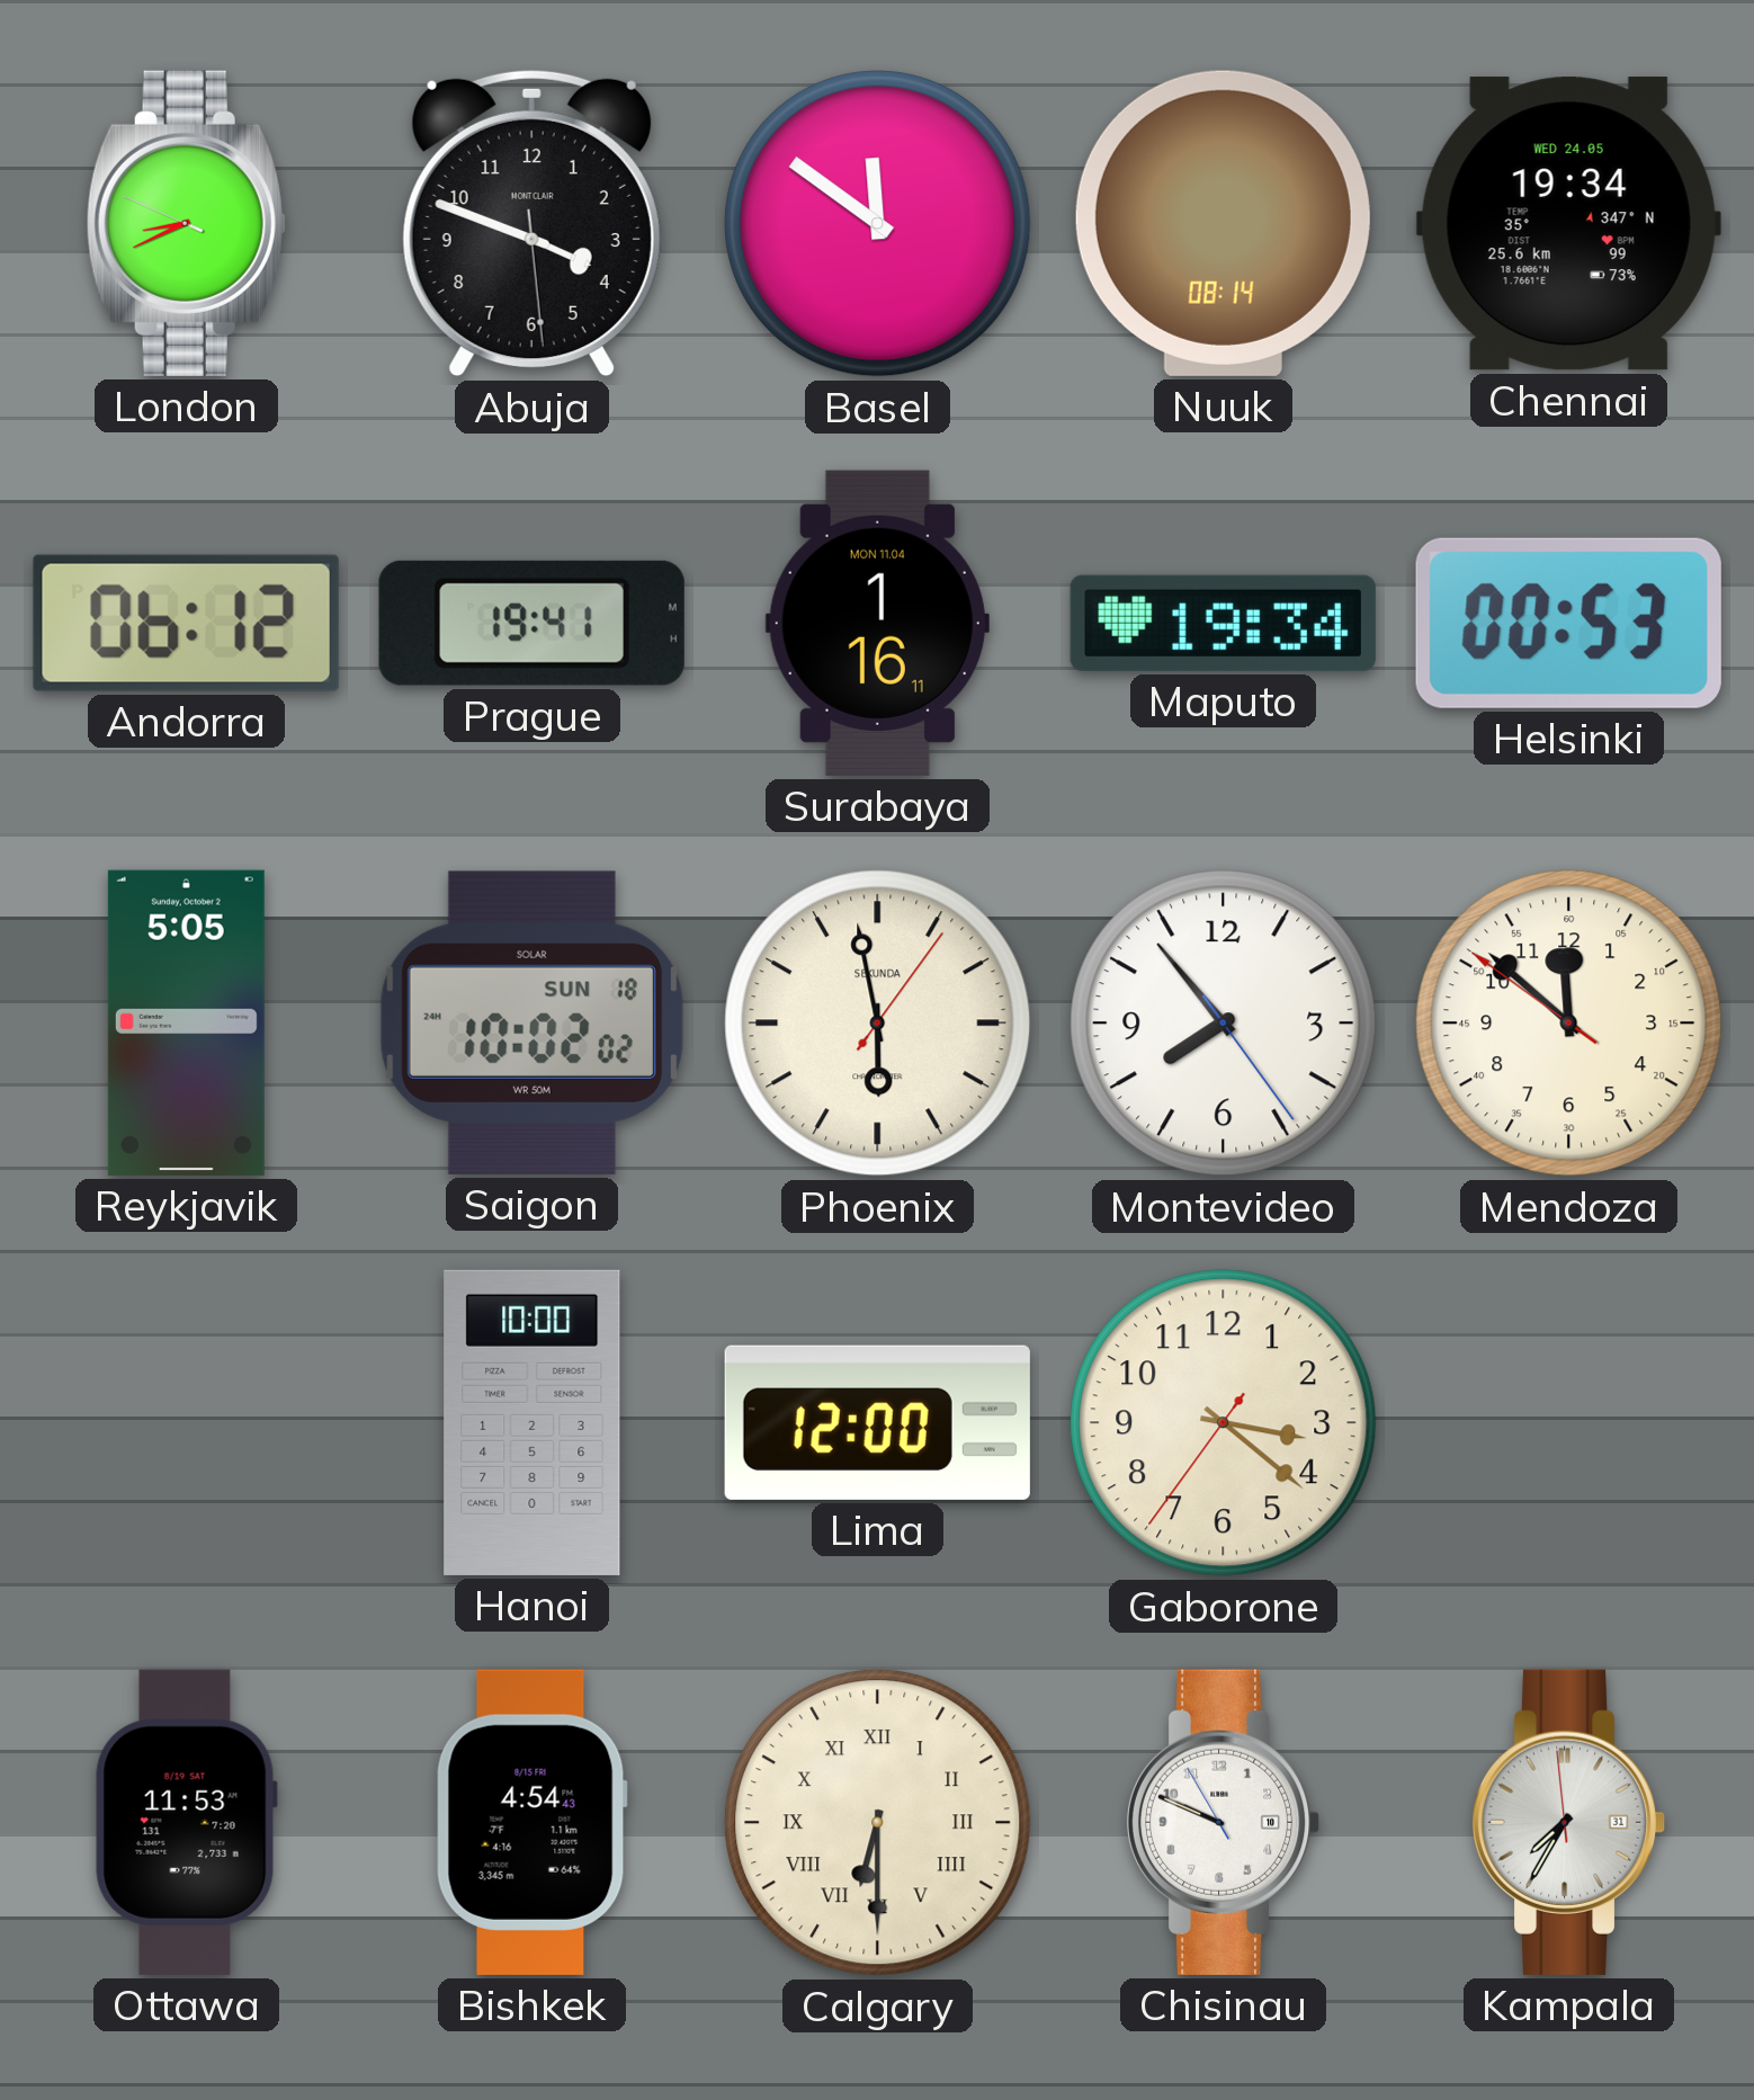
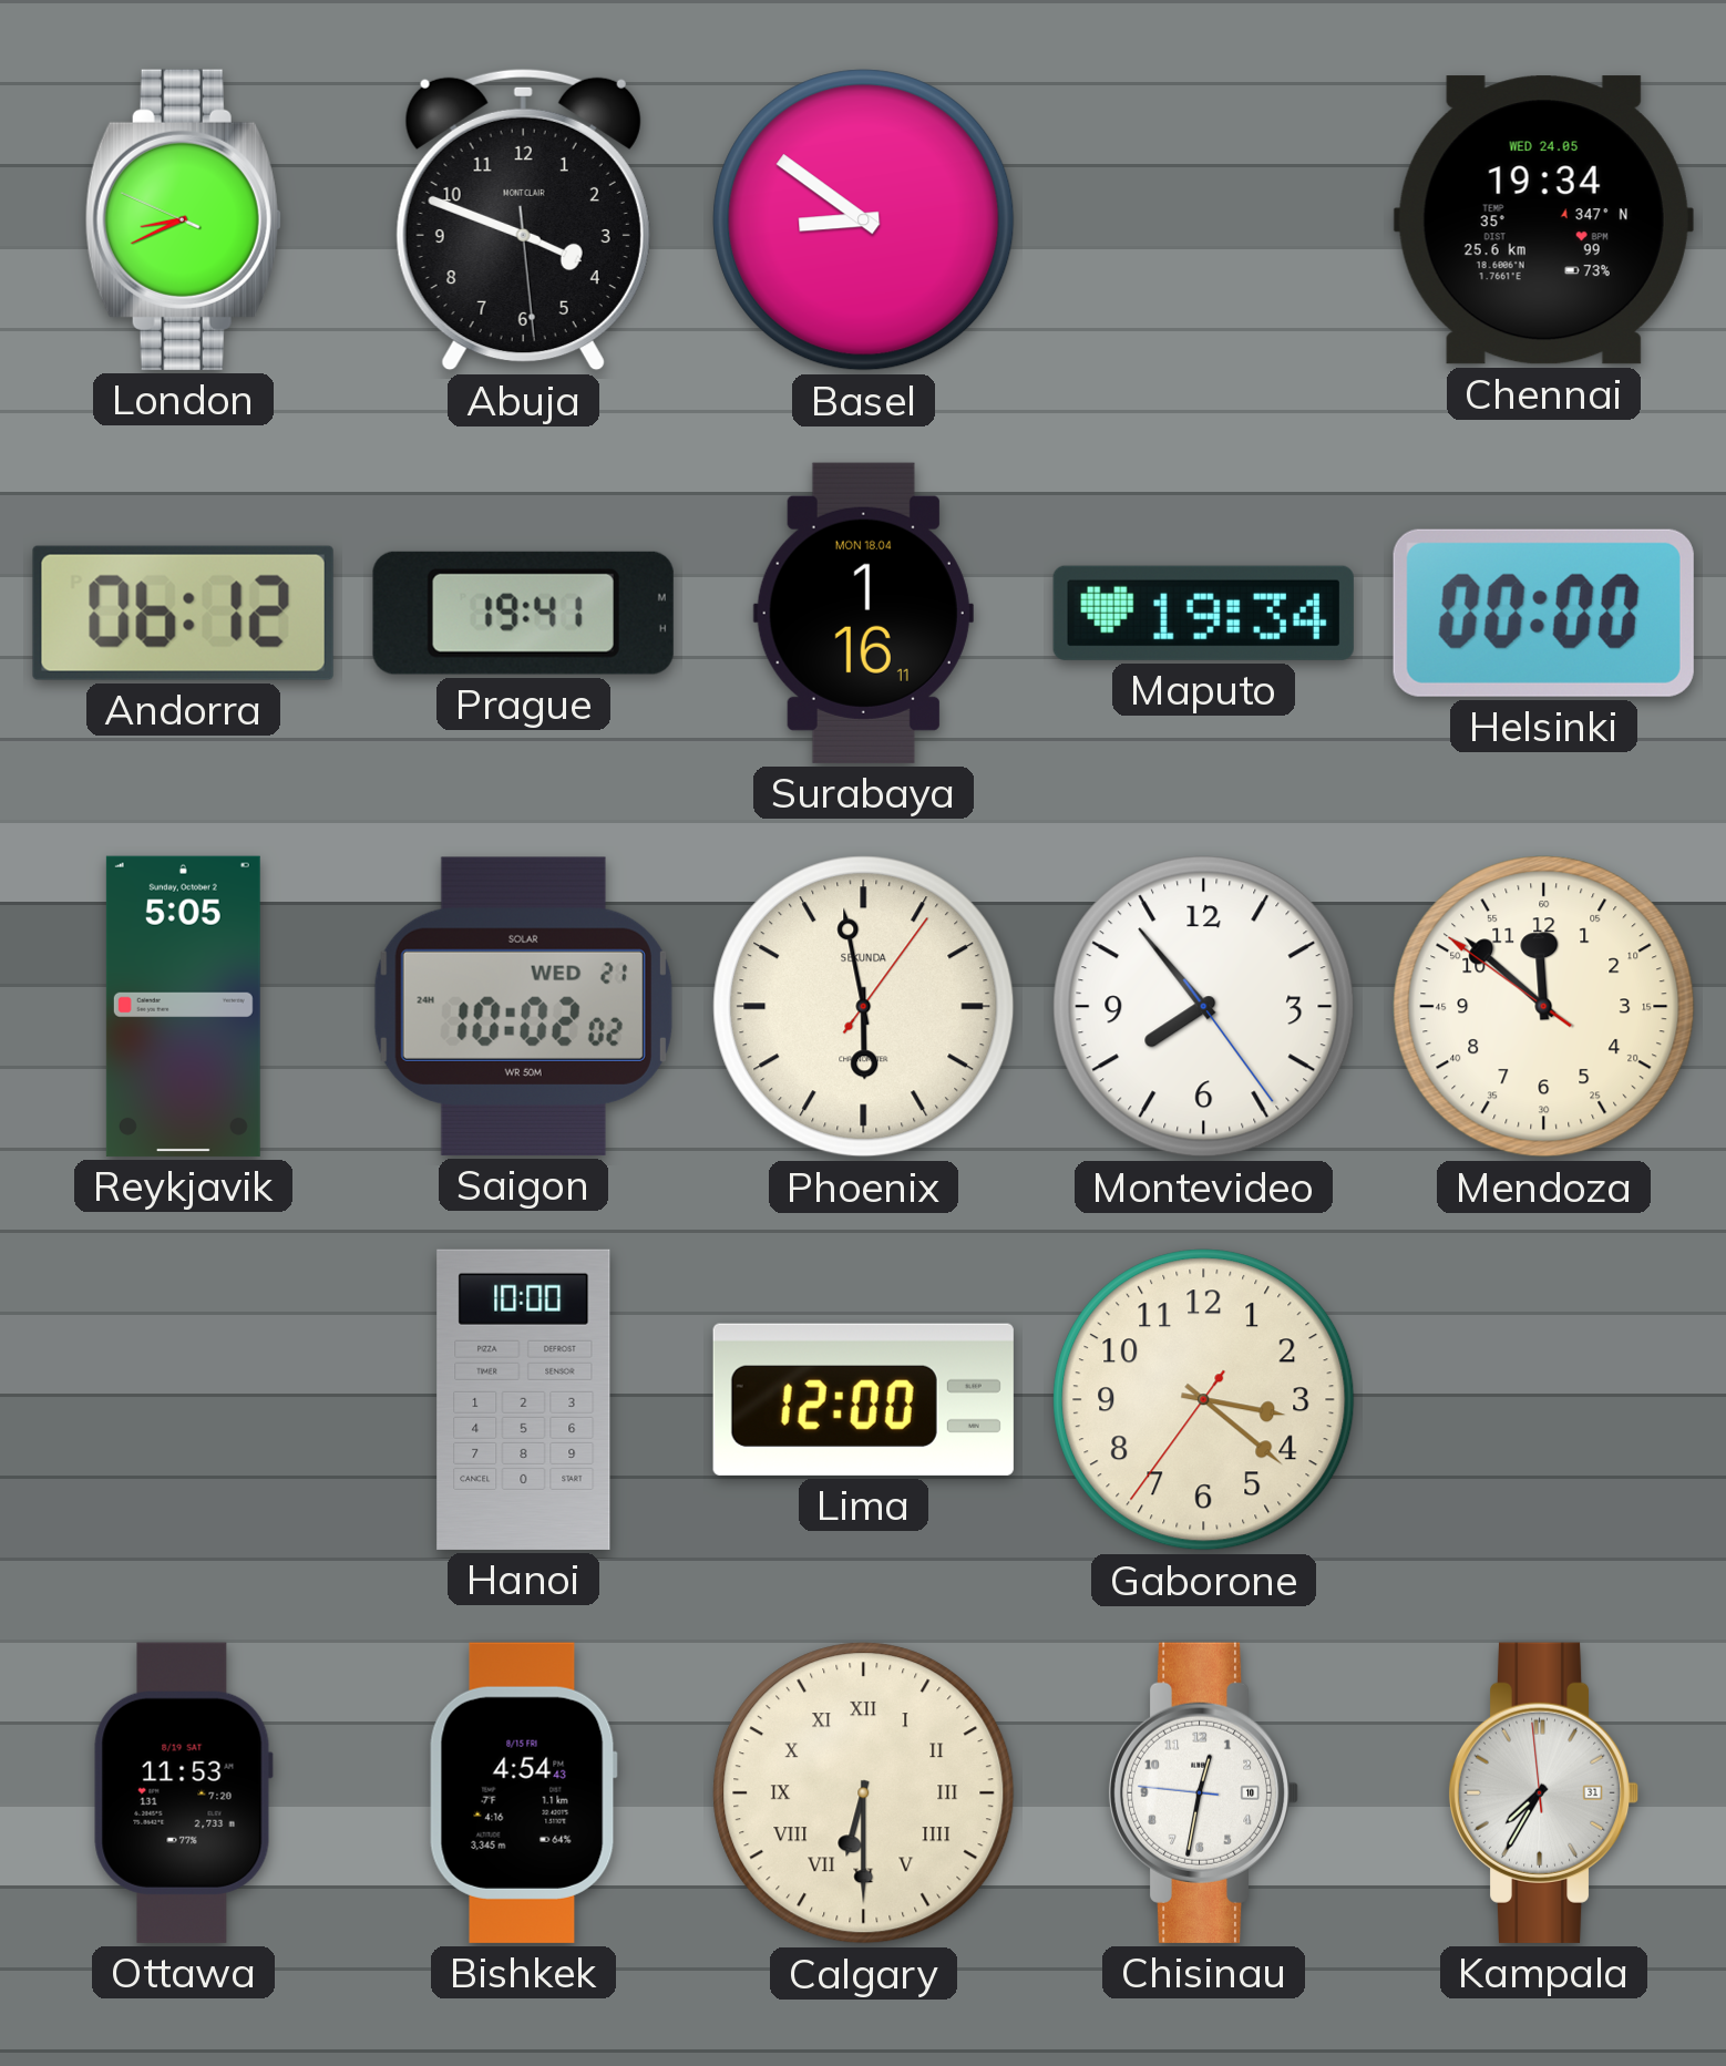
Basel: 11:51 -> 8:51 (864, 220)
Nuuk: 08:14 -> none (1223, 223)
Surabaya date: MON 11.04 -> MON 18.04 (863, 613)
Helsinki: 00:53 -> 00:00 (1543, 613)
Saigon date: SUN 18 -> WED 21 (523, 1006)
Chisinau: 9:48 -> 12:31 (1203, 1792)
